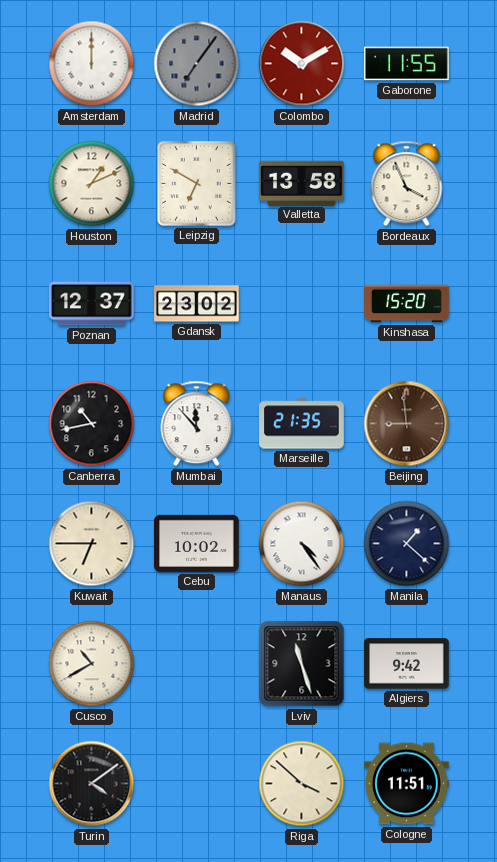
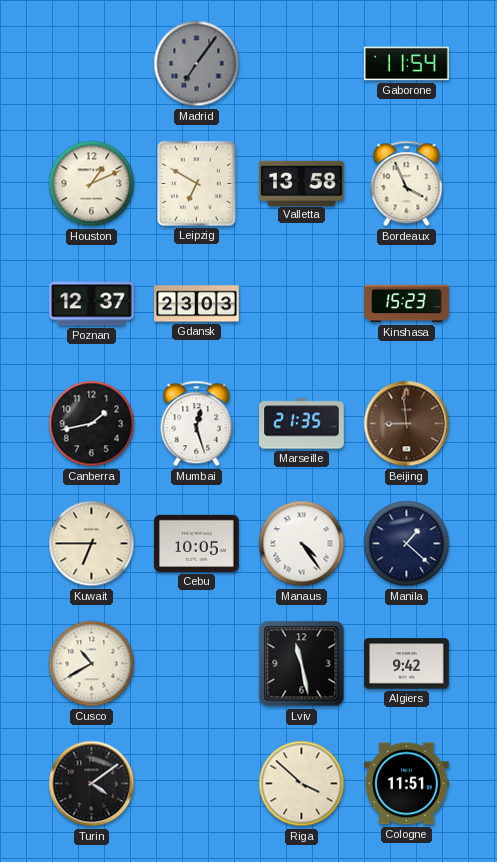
Amsterdam: 12:00 -> none (92, 64)
Colombo: 10:10 -> none (302, 64)
Gaborone: 11:55 -> 11:54 (407, 64)
Gdansk: 23:02 -> 23:03 (197, 304)
Kinshasa: 15:20 -> 15:23 (407, 304)
Canberra: 10:43 -> 1:43 (92, 424)
Mumbai: 11:53 -> 12:27 (197, 424)
Cebu: 10:02 -> 10:05 (197, 543)
Lviv: 11:27 -> 11:28 (302, 664)
